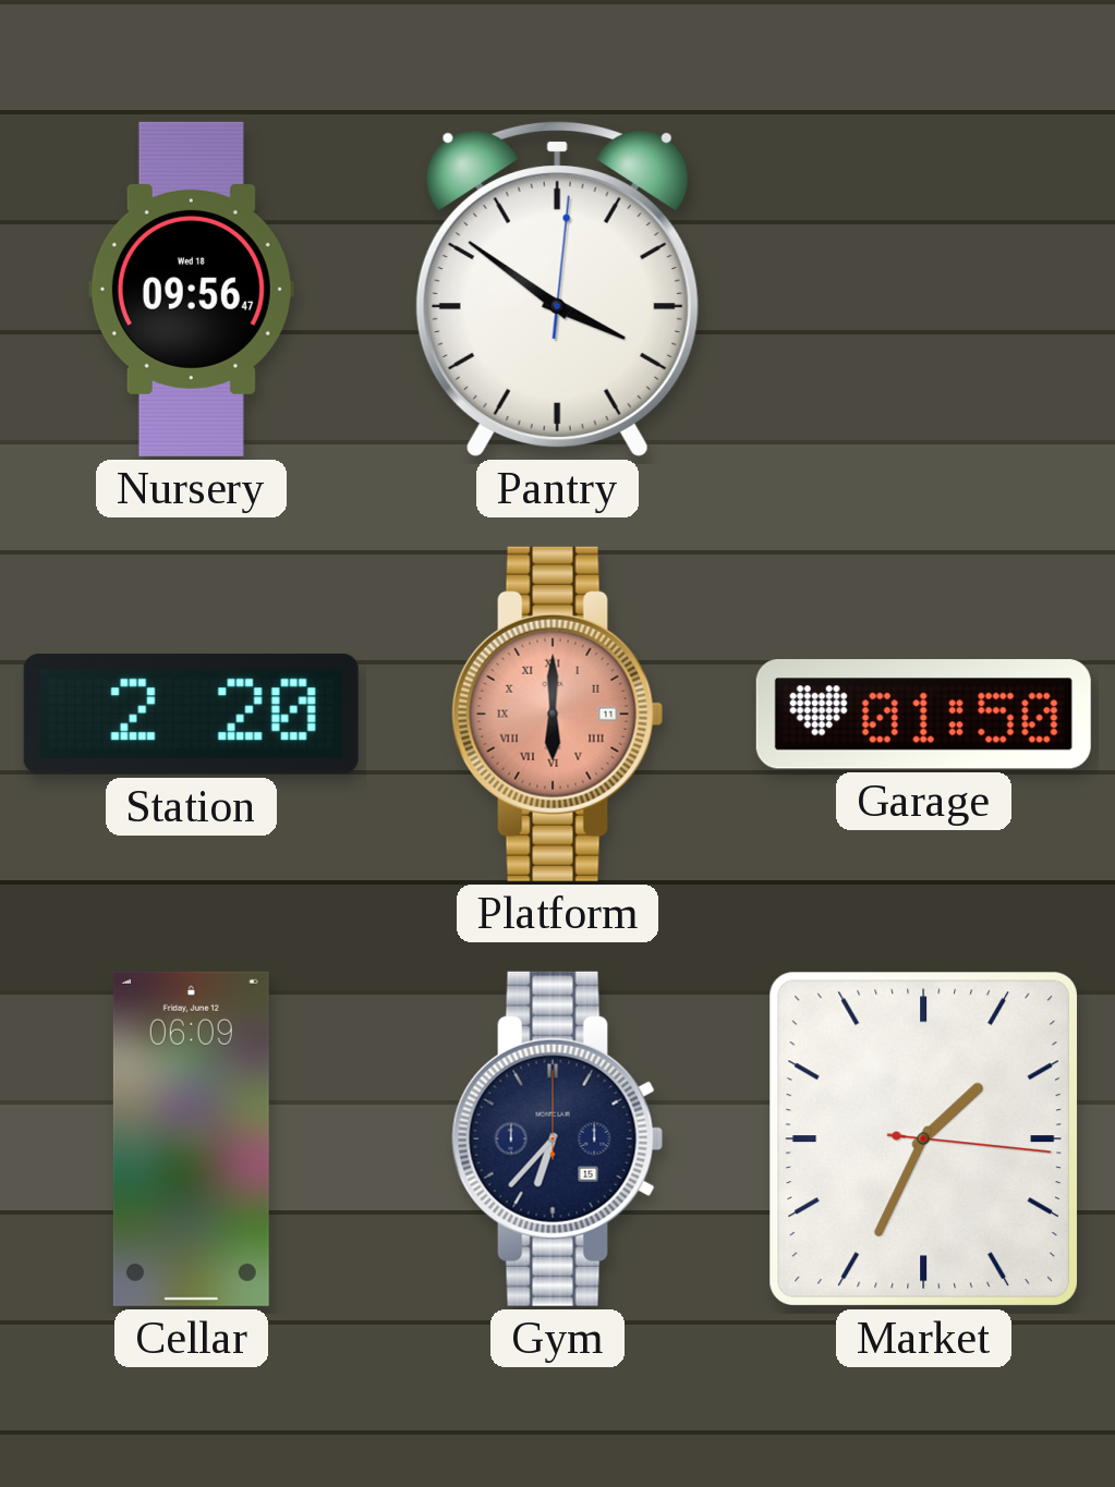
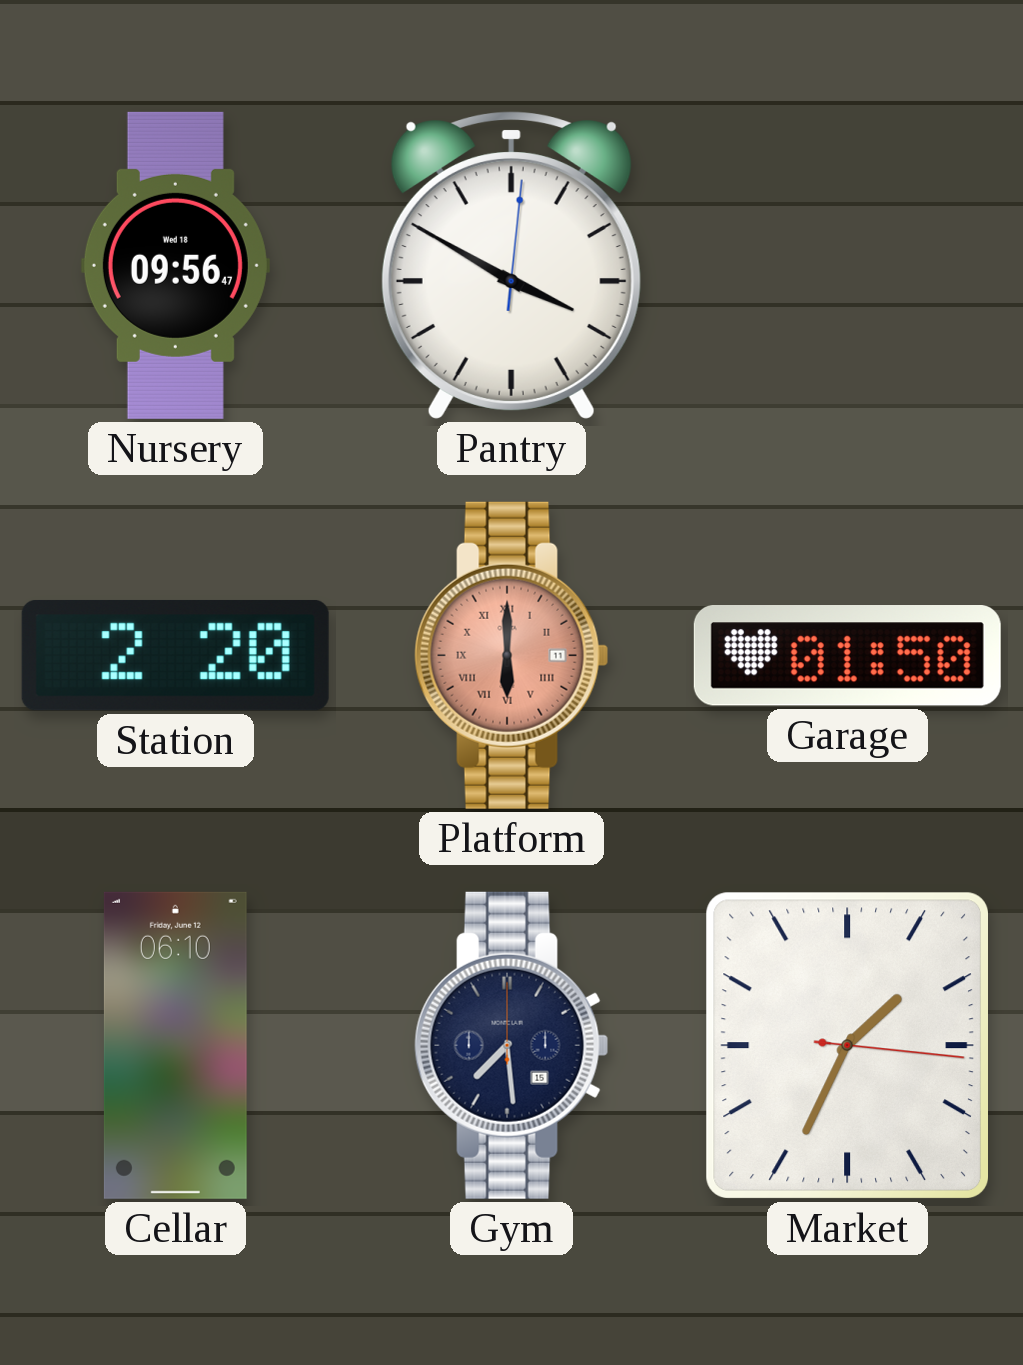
Pantry: 3:51 -> 3:50 (511, 266)
Cellar: 06:09 -> 06:10 (175, 1045)
Gym: 6:37 -> 7:29 (512, 1045)
